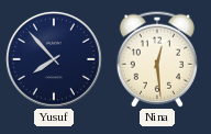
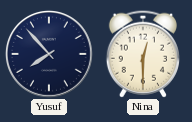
Nina: 12:29 -> 12:30 (143, 54)
